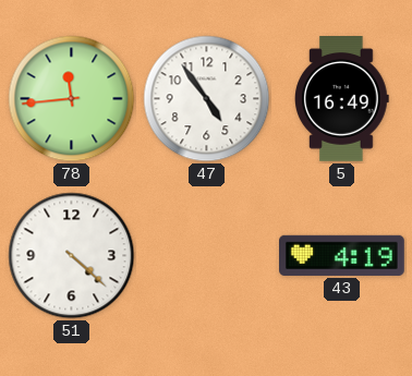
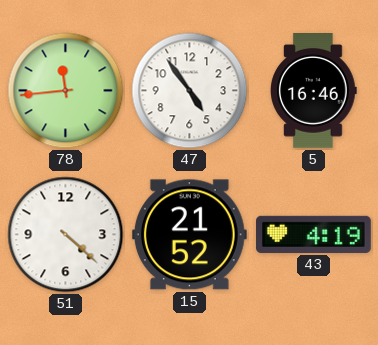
5: 16:49 -> 16:46 (314, 91)
15: none -> 21:52 (189, 235)
